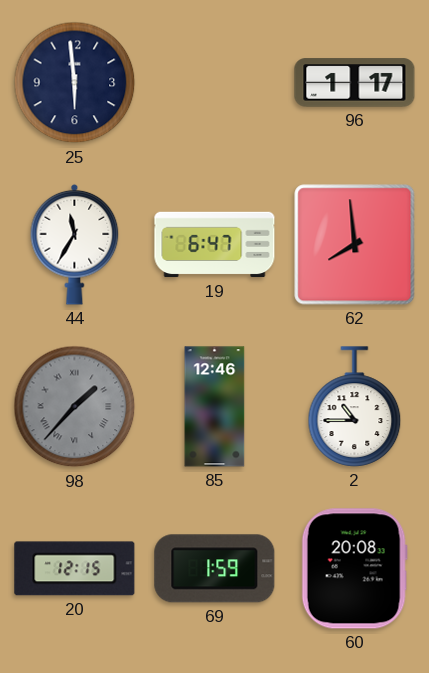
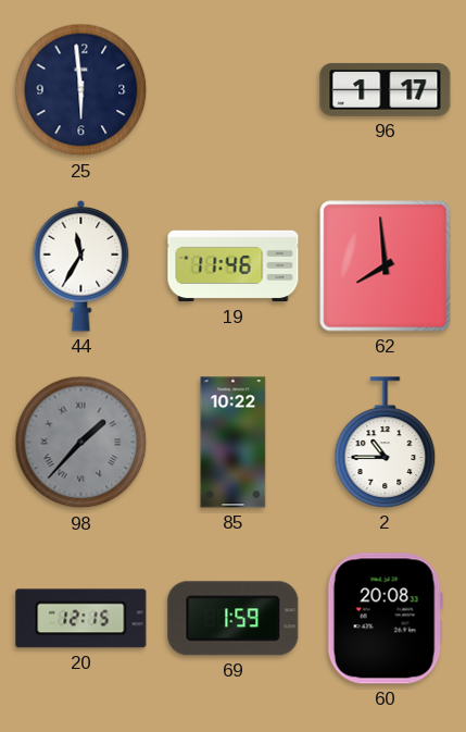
19: 6:47 -> 11:46 (234, 266)
85: 12:46 -> 10:22 (234, 443)
